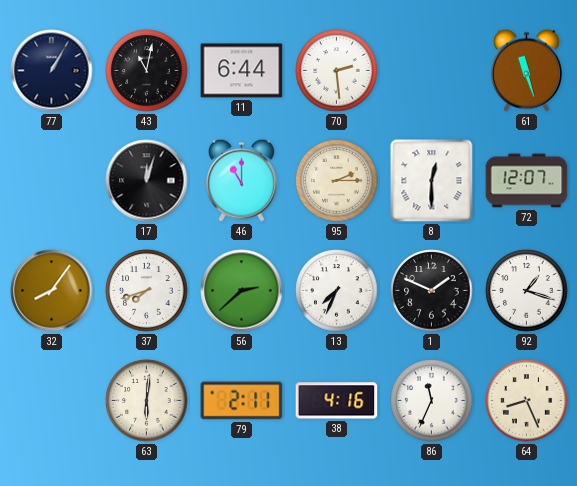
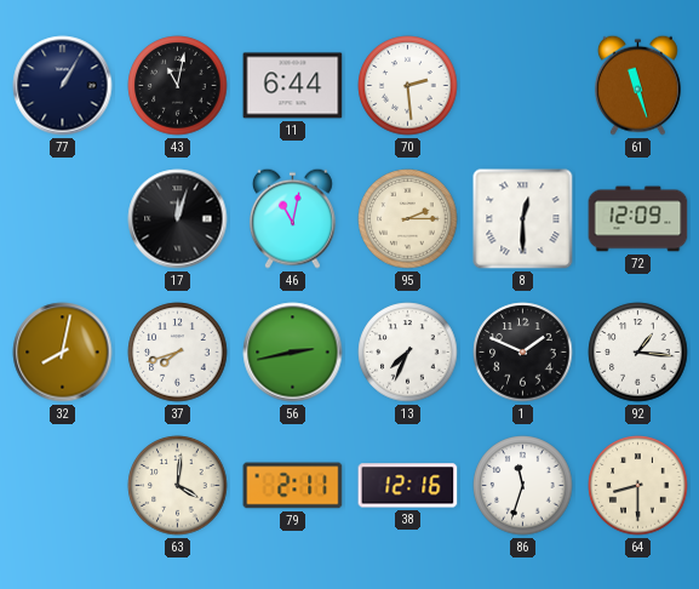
46: 11:00 -> 11:02 (292, 218)
72: 12:07 -> 12:09 (638, 219)
32: 8:06 -> 8:02 (63, 353)
56: 2:38 -> 2:43 (293, 353)
92: 1:18 -> 1:16 (638, 353)
63: 6:01 -> 4:01 (178, 486)
38: 4:16 -> 12:16 (408, 486)
86: 11:34 -> 11:33 (523, 486)
64: 8:26 -> 8:30 (638, 486)
